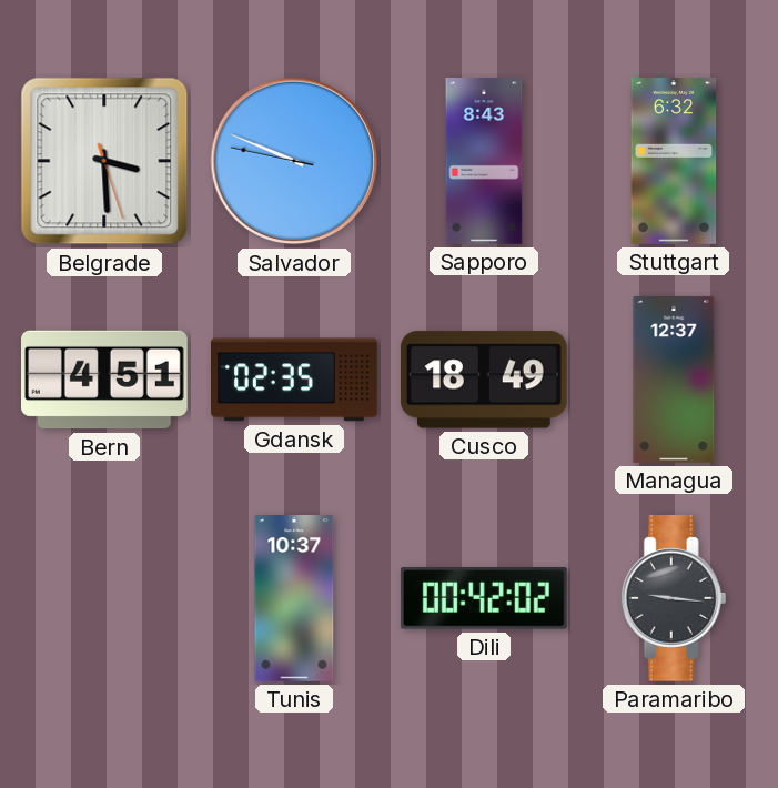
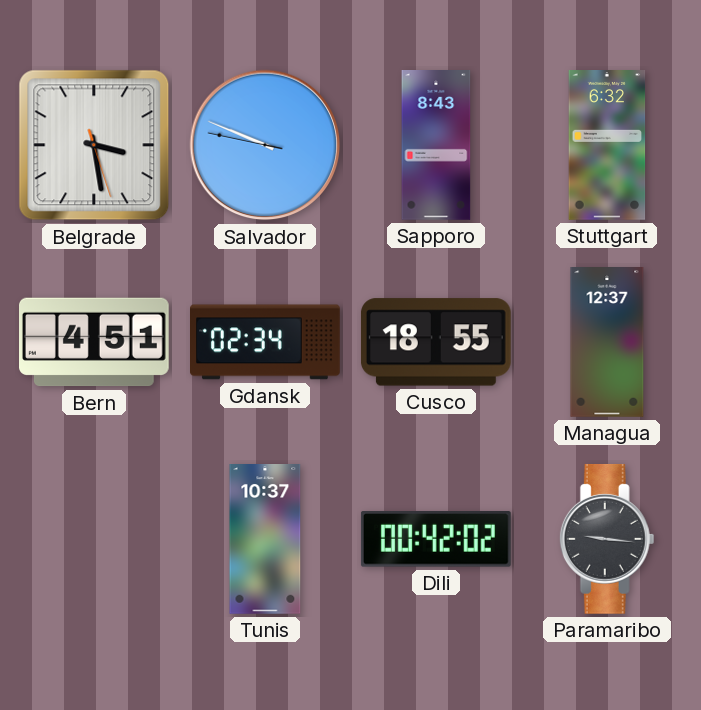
Belgrade: 3:29 -> 3:28 (94, 145)
Gdansk: 02:35 -> 02:34 (266, 342)
Cusco: 18:49 -> 18:55 (436, 342)
